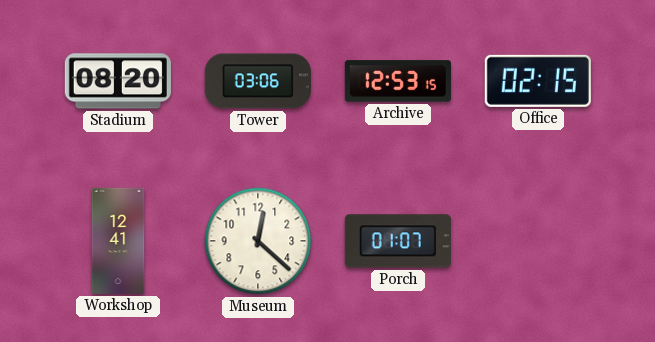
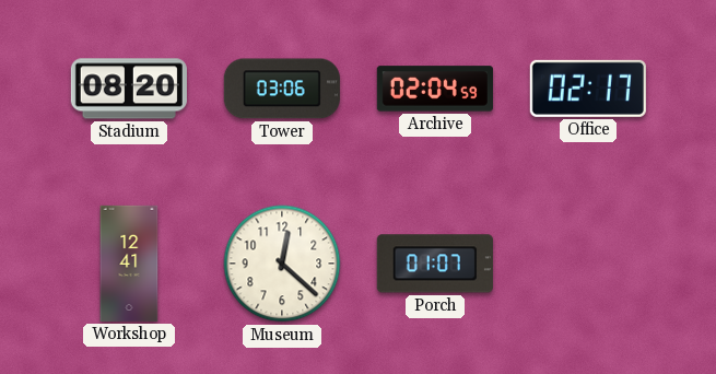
Archive: 12:53 -> 02:04 (435, 89)
Office: 02:15 -> 02:17 (588, 89)
